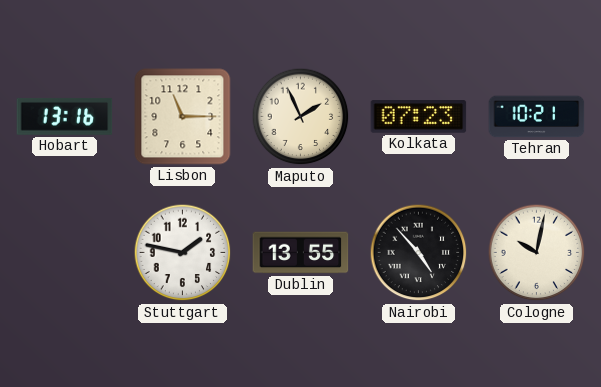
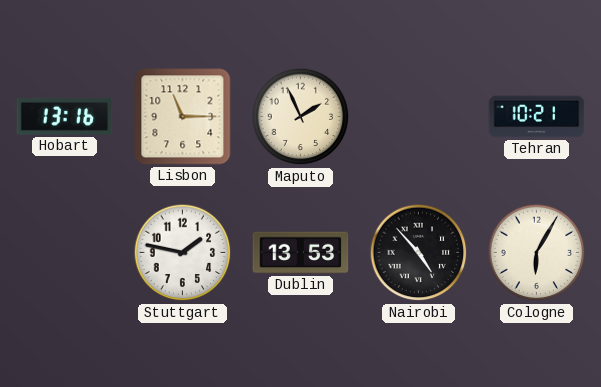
Kolkata: 07:23 -> none (419, 117)
Dublin: 13:55 -> 13:53 (301, 253)
Cologne: 10:02 -> 6:05 (537, 253)
